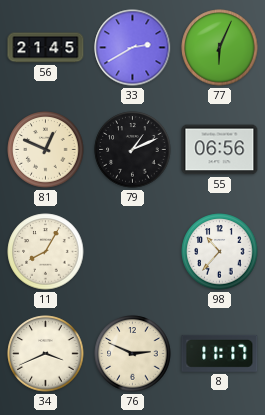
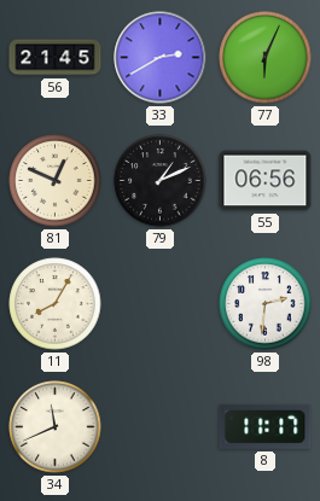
98: 10:37 -> 2:31 (266, 304)
34: 3:41 -> 11:41 (56, 427)
76: 2:49 -> none (133, 354)
